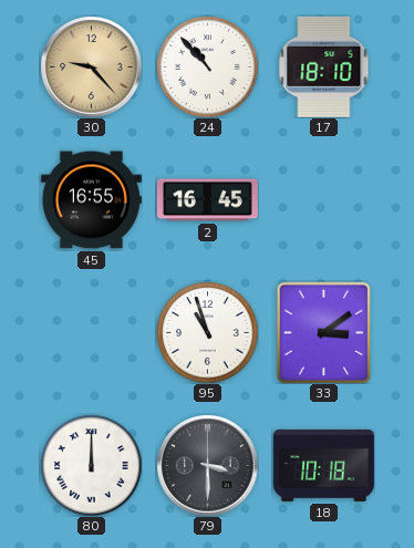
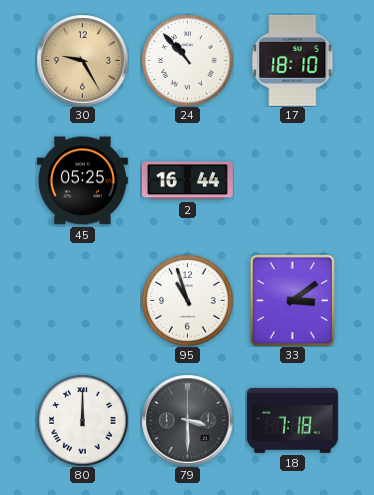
30: 9:23 -> 9:25 (82, 60)
45: 16:55 -> 05:25 (82, 181)
2: 16:45 -> 16:44 (187, 181)
18: 10:18 -> 7:18 (292, 420)
